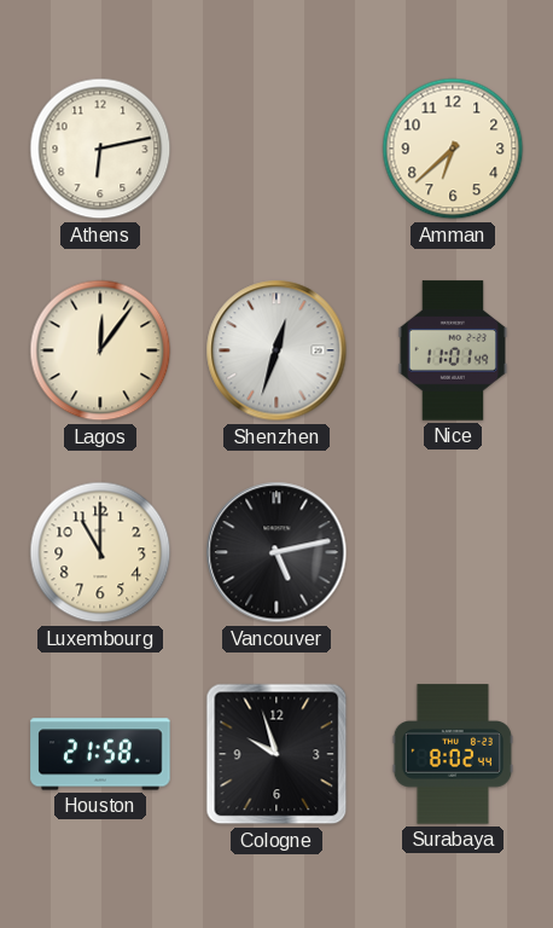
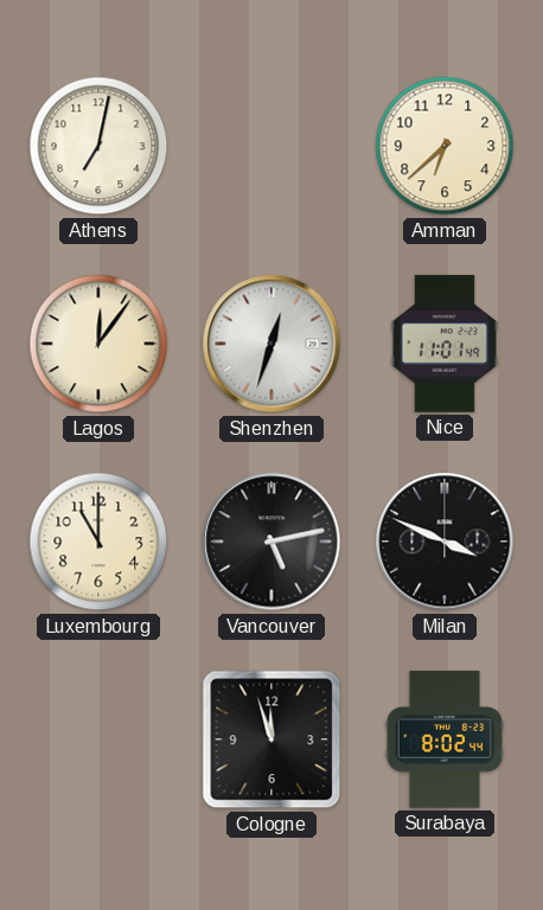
Athens: 6:13 -> 7:02 (98, 146)
Milan: none -> 3:49 (445, 541)
Houston: 21:58 -> none (100, 754)
Cologne: 9:57 -> 11:57 (271, 739)
